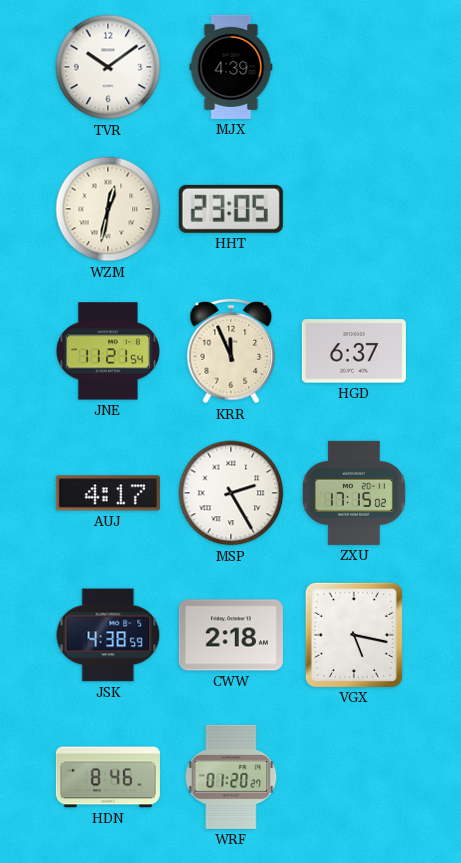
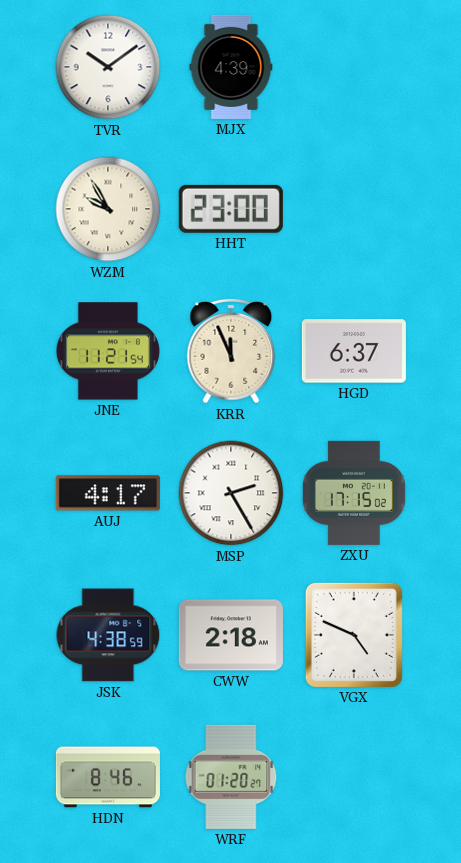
WZM: 12:32 -> 9:55 (108, 209)
HHT: 23:05 -> 23:00 (231, 209)
VGX: 5:17 -> 4:49 (354, 635)
